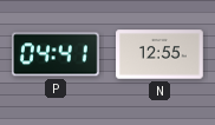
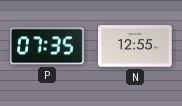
P: 04:41 -> 07:35 (47, 46)
